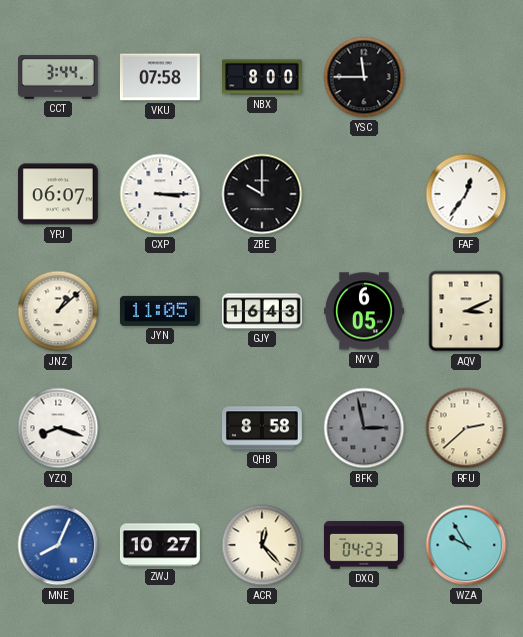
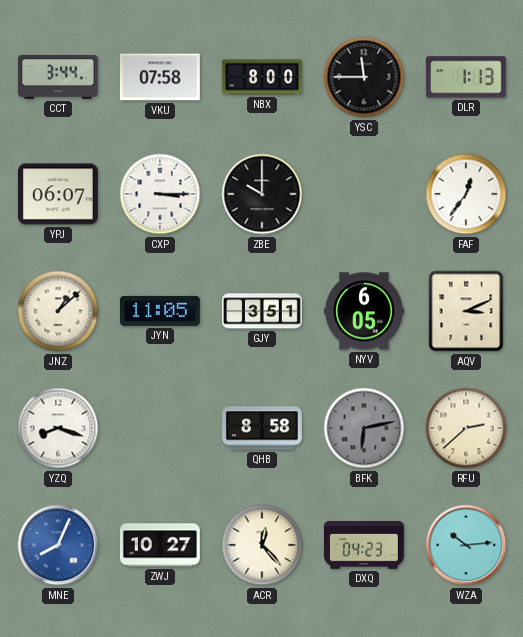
DLR: none -> 1:13 (466, 77)
GJY: 16:43 -> 3:51 (262, 311)
BFK: 2:58 -> 6:13 (364, 428)
WZA: 9:55 -> 10:14 (466, 545)
